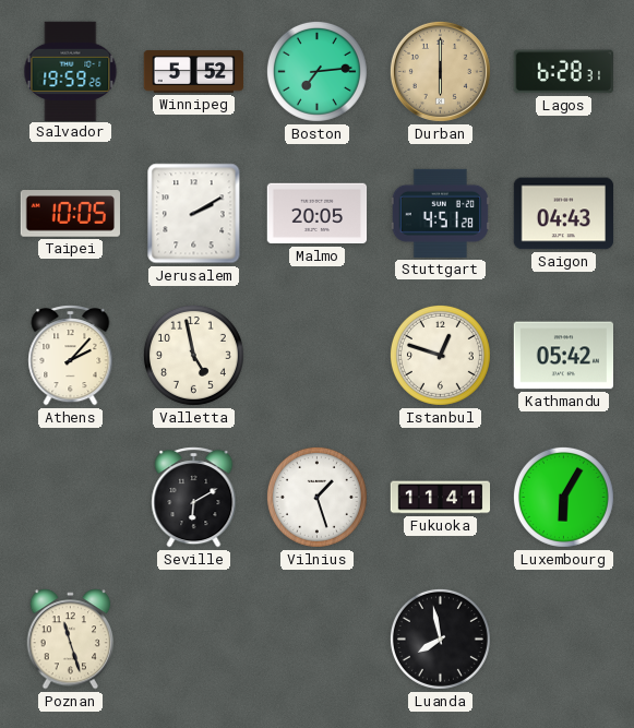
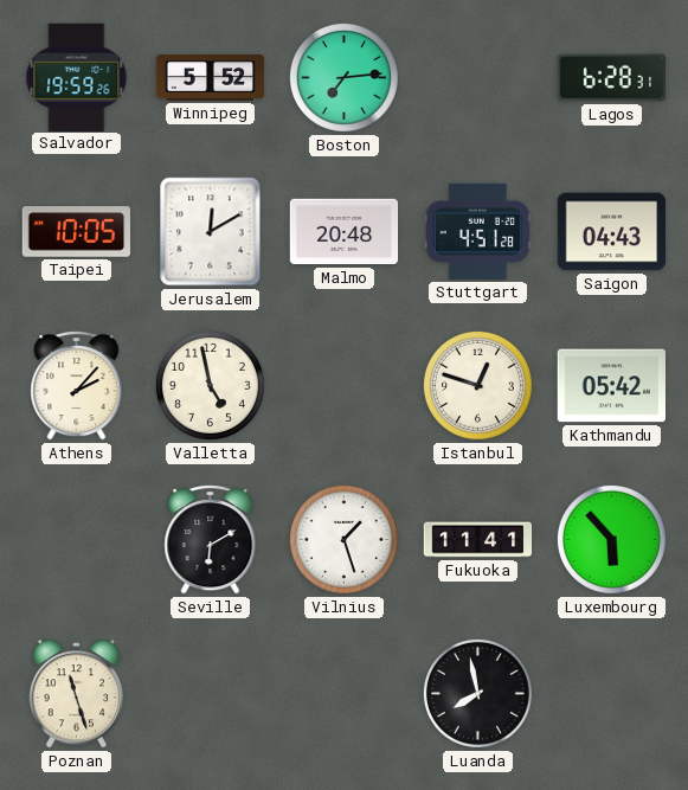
Durban: 6:00 -> none (440, 71)
Jerusalem: 2:10 -> 12:10 (211, 232)
Malmo: 20:05 -> 20:48 (345, 232)
Luxembourg: 6:05 -> 5:53 (611, 539)
